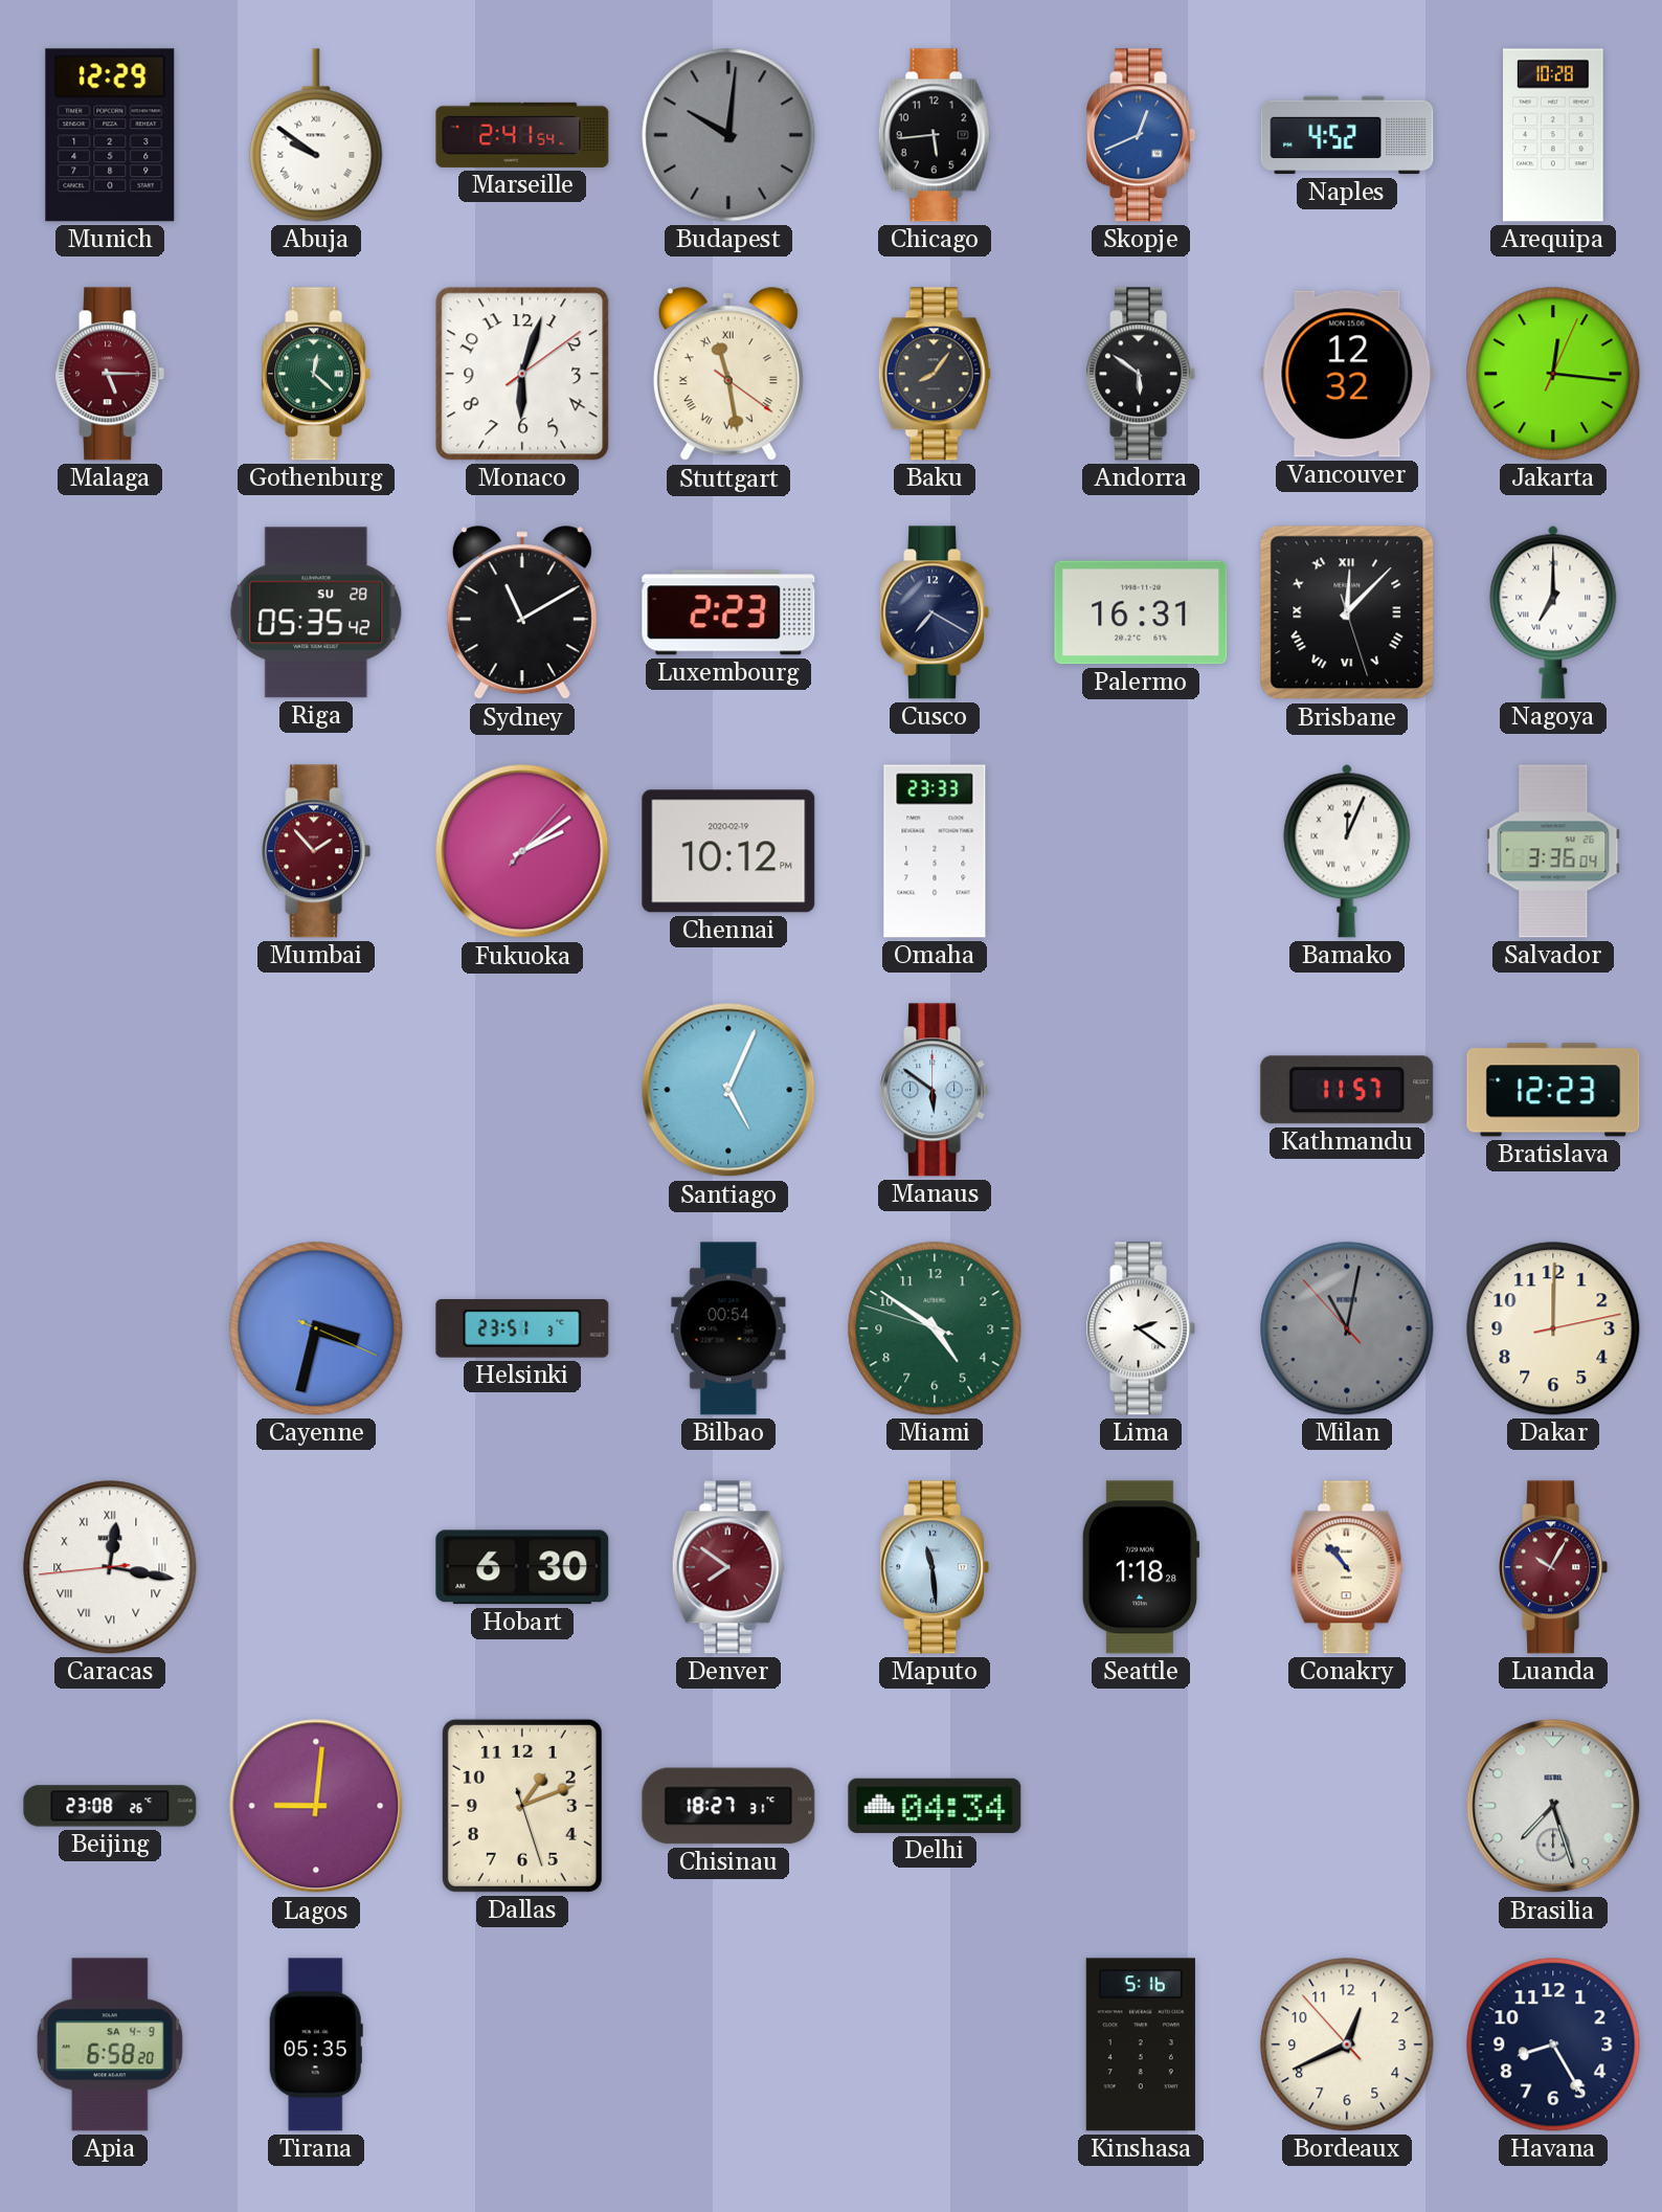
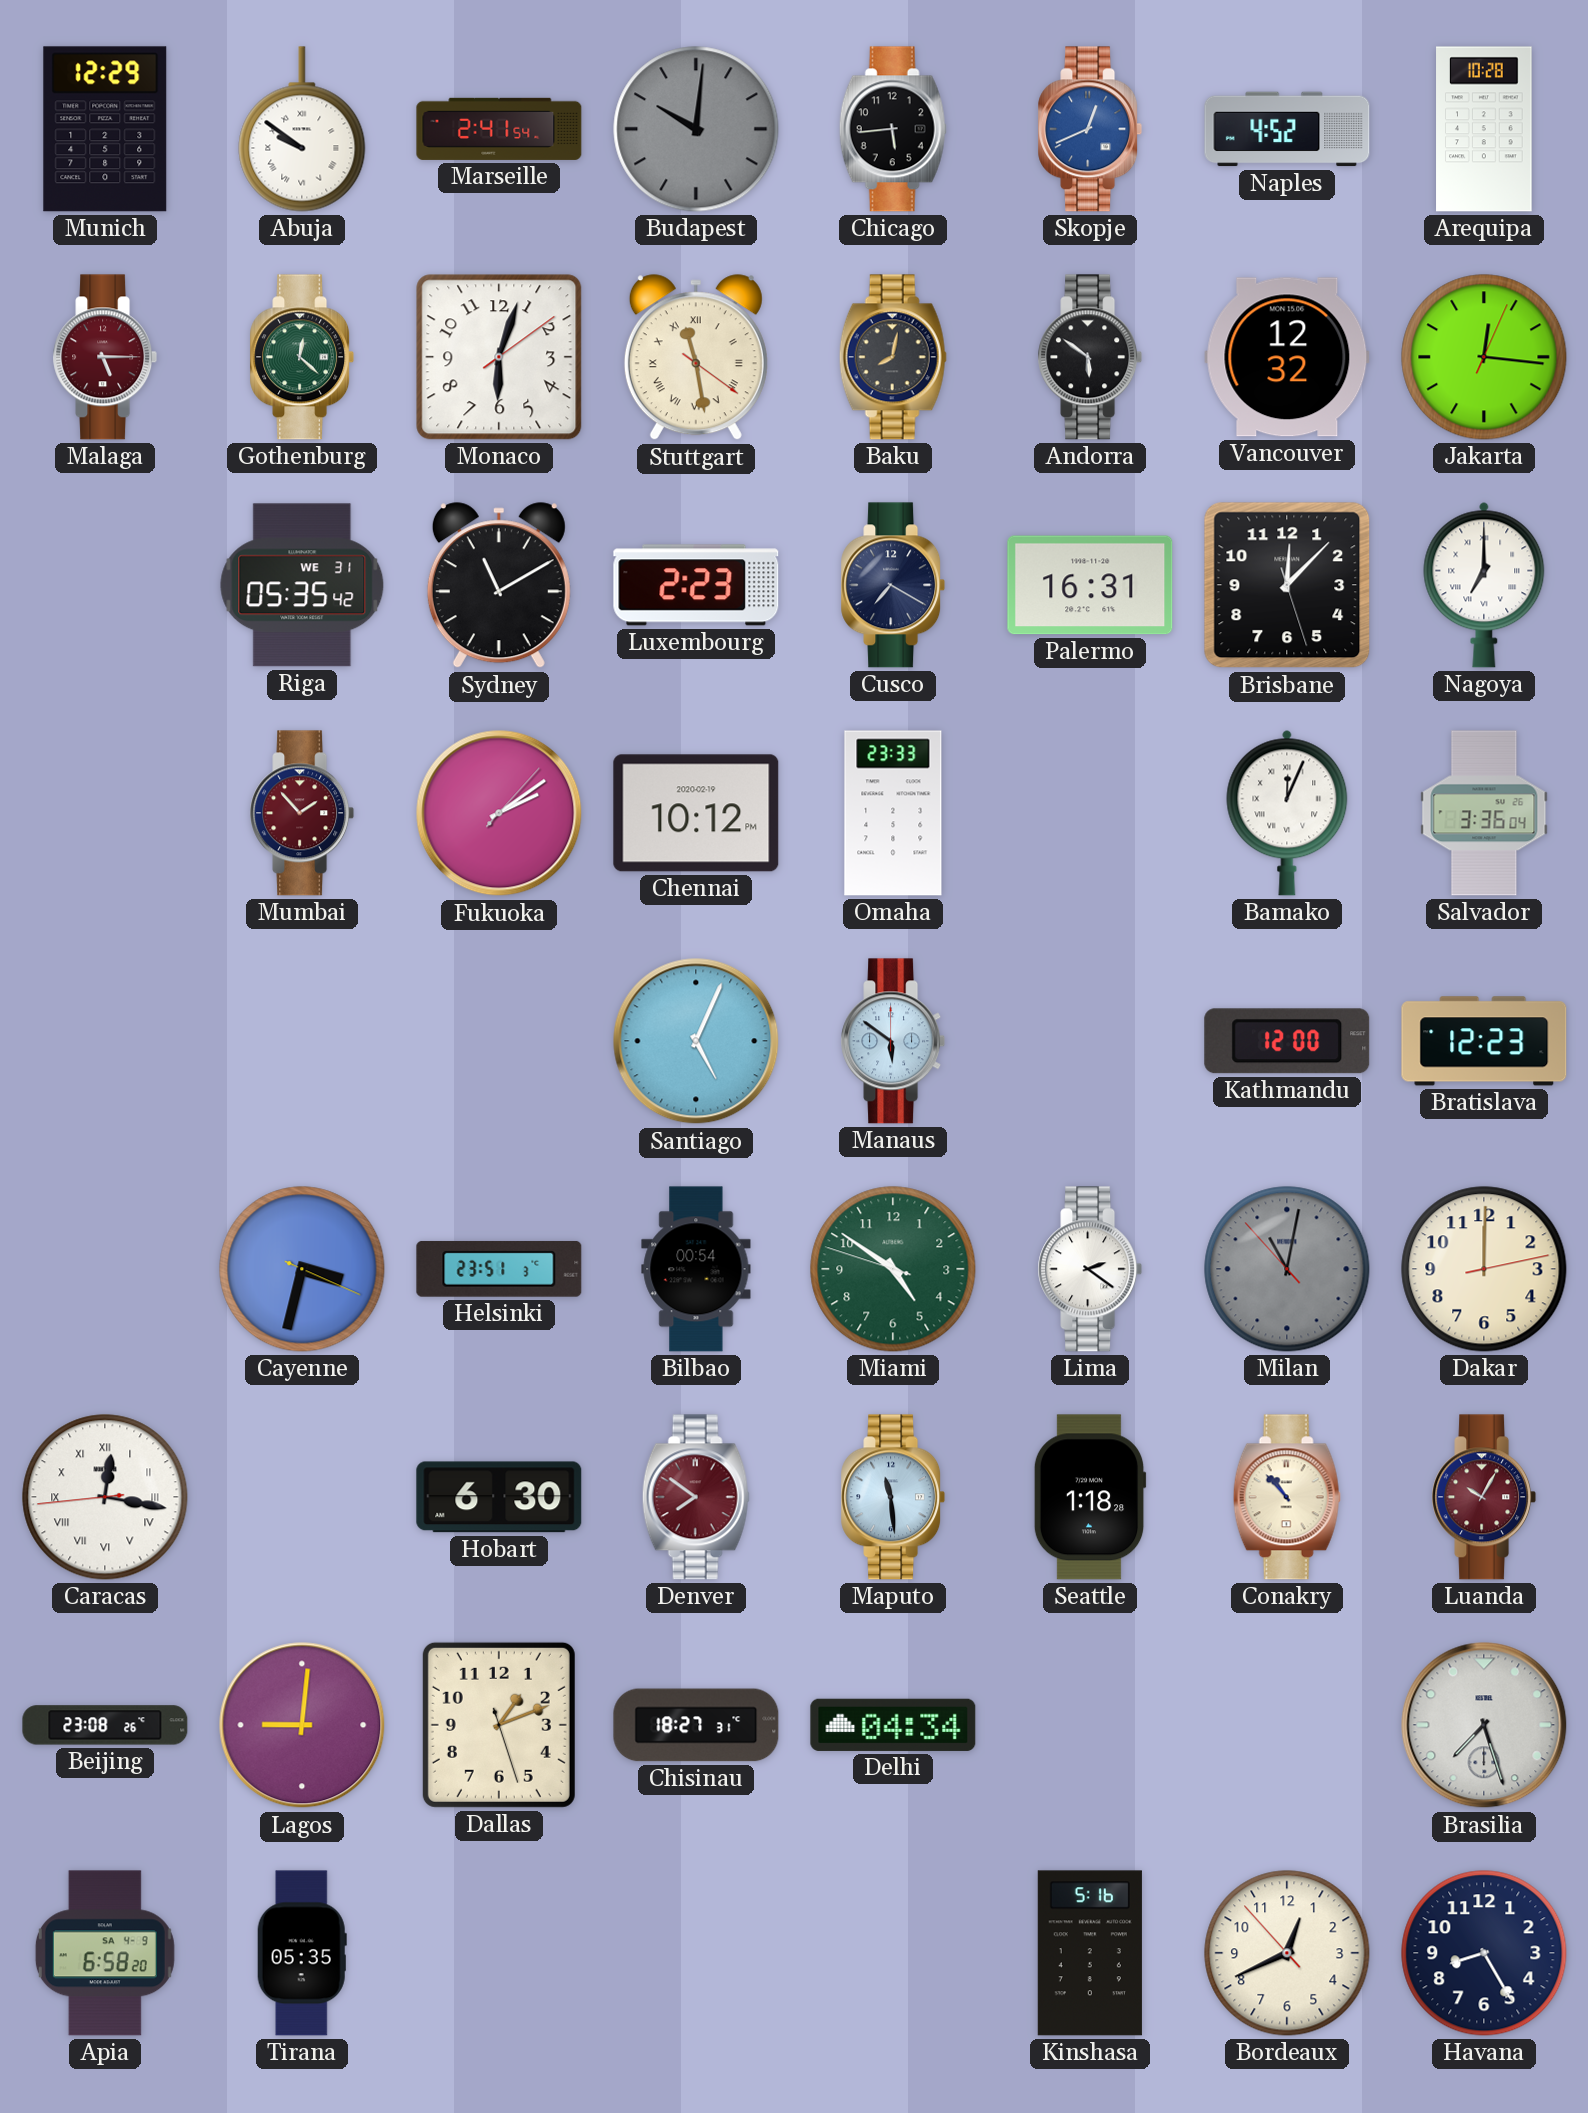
Baku: 8:06 -> 8:02 (893, 357)
Riga date: SU 28 -> WE 31 (302, 585)
Brisbane numerals: Roman -> Arabic (1287, 585)
Kathmandu: 11:57 -> 12:00 (1287, 1041)
